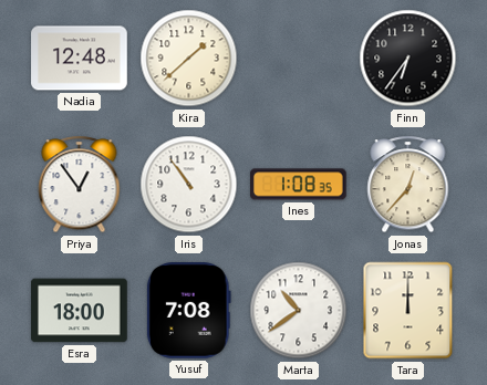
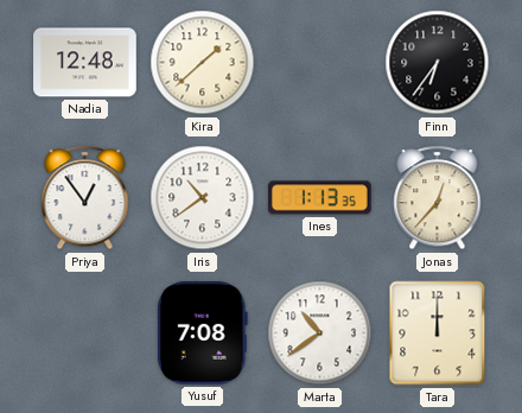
Iris: 10:54 -> 10:39 (203, 198)
Ines: 1:08 -> 1:13 (320, 198)
Esra: 18:00 -> none (80, 311)
